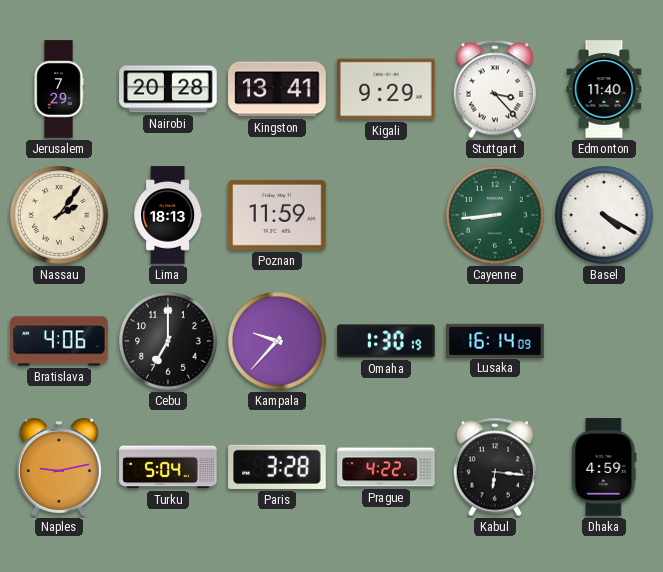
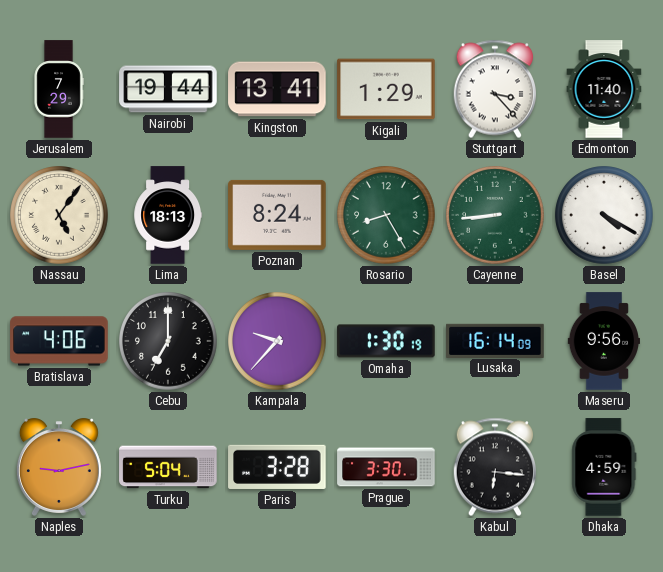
Nairobi: 20:28 -> 19:44 (168, 89)
Kigali: 9:29 -> 1:29 (386, 89)
Nassau: 2:06 -> 5:06 (59, 215)
Poznan: 11:59 -> 8:24 (277, 215)
Rosario: none -> 8:25 (386, 215)
Maseru: none -> 9:56 (603, 341)
Prague: 4:22 -> 3:30 (386, 467)
